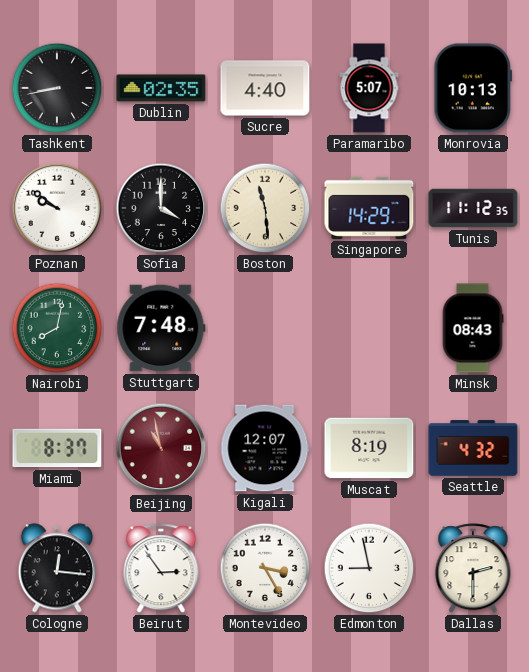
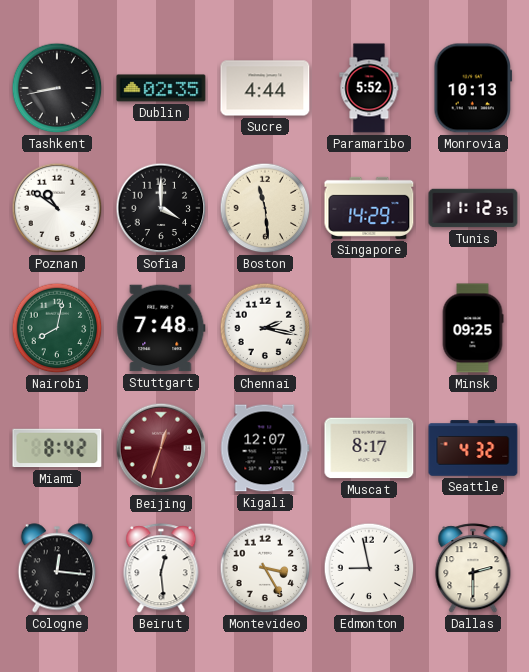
Sucre: 4:40 -> 4:44 (265, 88)
Paramaribo: 5:07 -> 5:52 (369, 88)
Poznan: 9:51 -> 10:51 (57, 208)
Chennai: none -> 2:17 (265, 328)
Minsk: 08:43 -> 09:25 (473, 328)
Miami: 8:37 -> 8:42 (57, 448)
Beijing: 10:58 -> 12:33 (161, 448)
Muscat: 8:19 -> 8:17 (369, 448)
Beirut: 2:54 -> 12:29 (161, 569)
